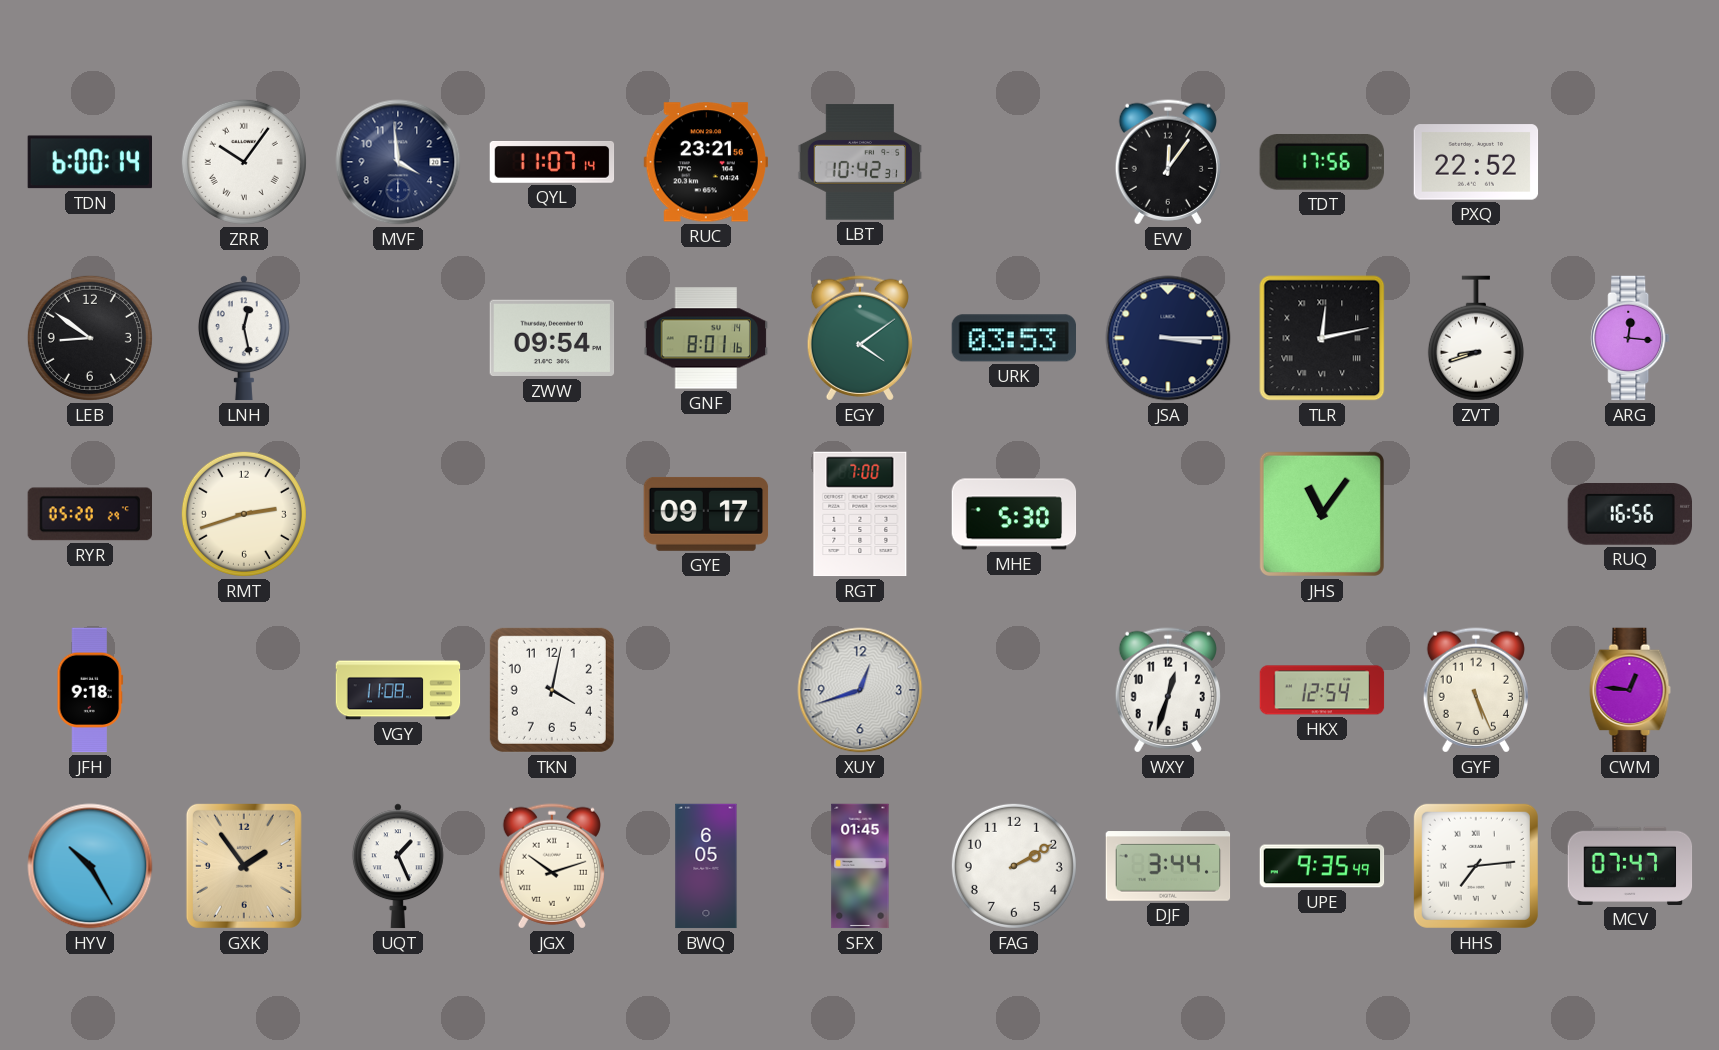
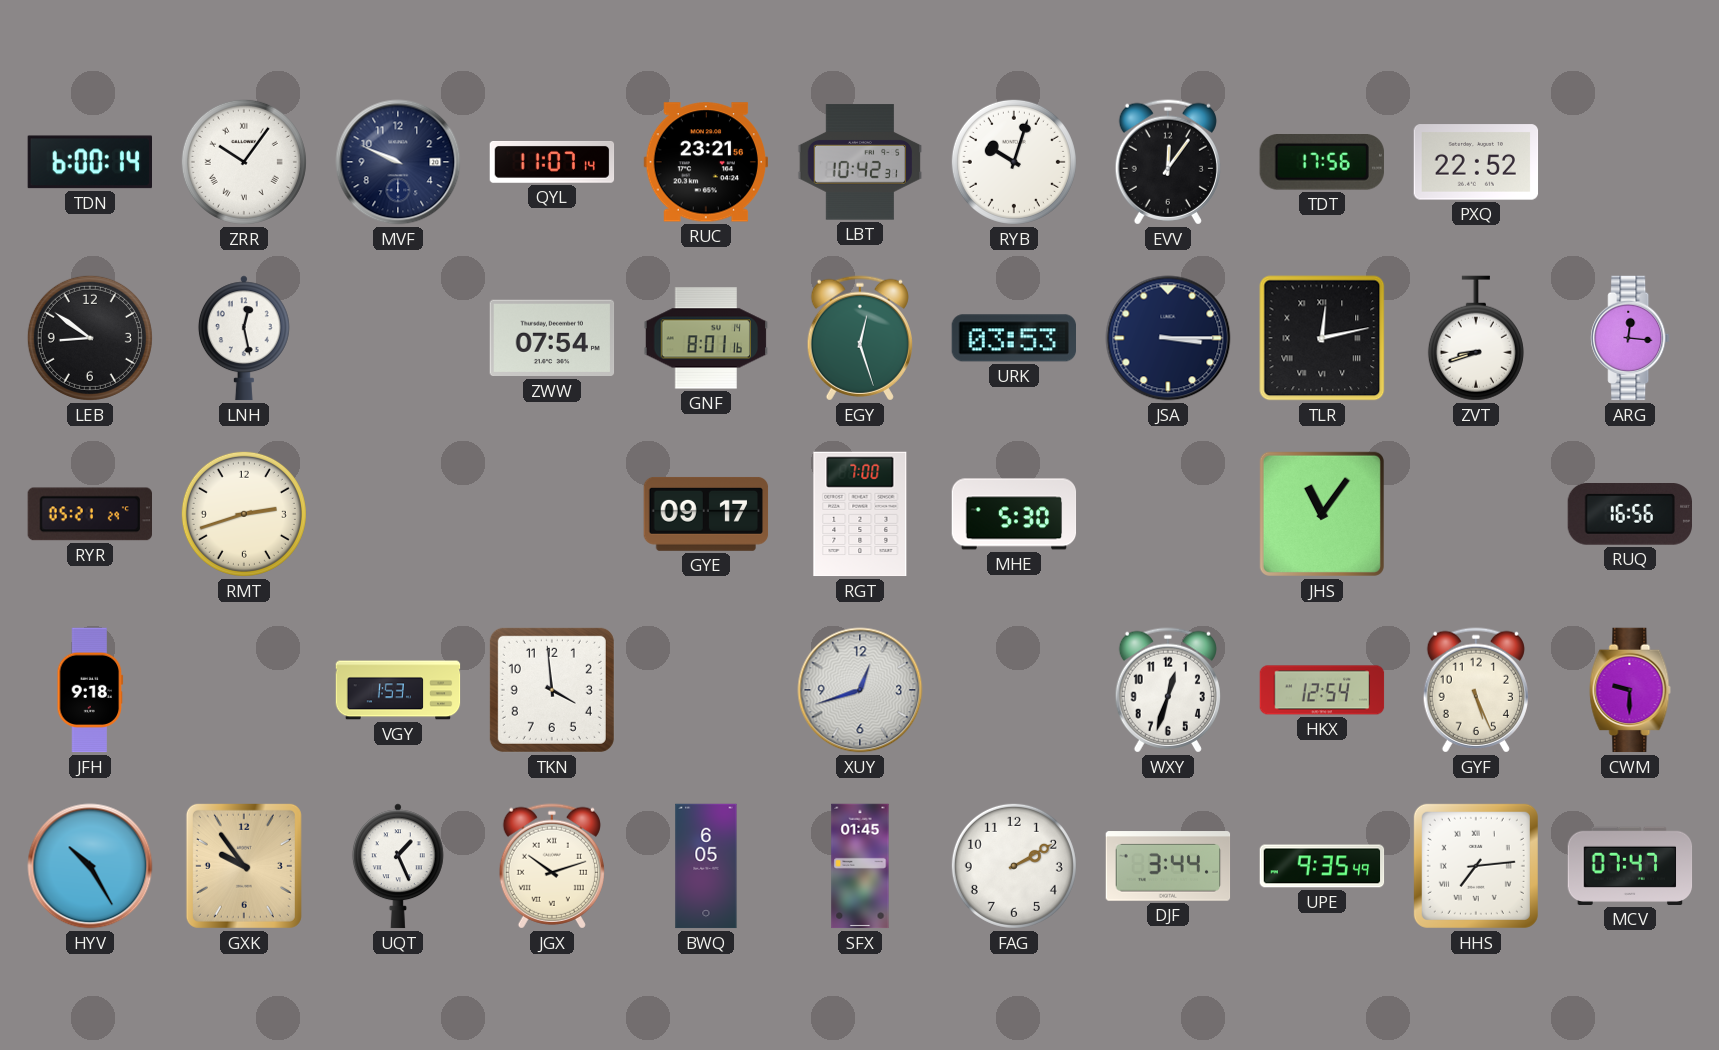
MVF: 3:59 -> 9:49 (398, 162)
RYB: none -> 10:03 (1014, 162)
ZWW: 09:54 -> 07:54 (552, 338)
EGY: 4:09 -> 12:27 (860, 338)
RYR: 05:20 -> 05:21 (89, 514)
VGY: 11:08 -> 1:53 (398, 690)
TKN: 4:02 -> 3:59 (552, 690)
CWM: 12:46 -> 9:30 (1630, 690)
GXK: 1:54 -> 9:54 (244, 866)
